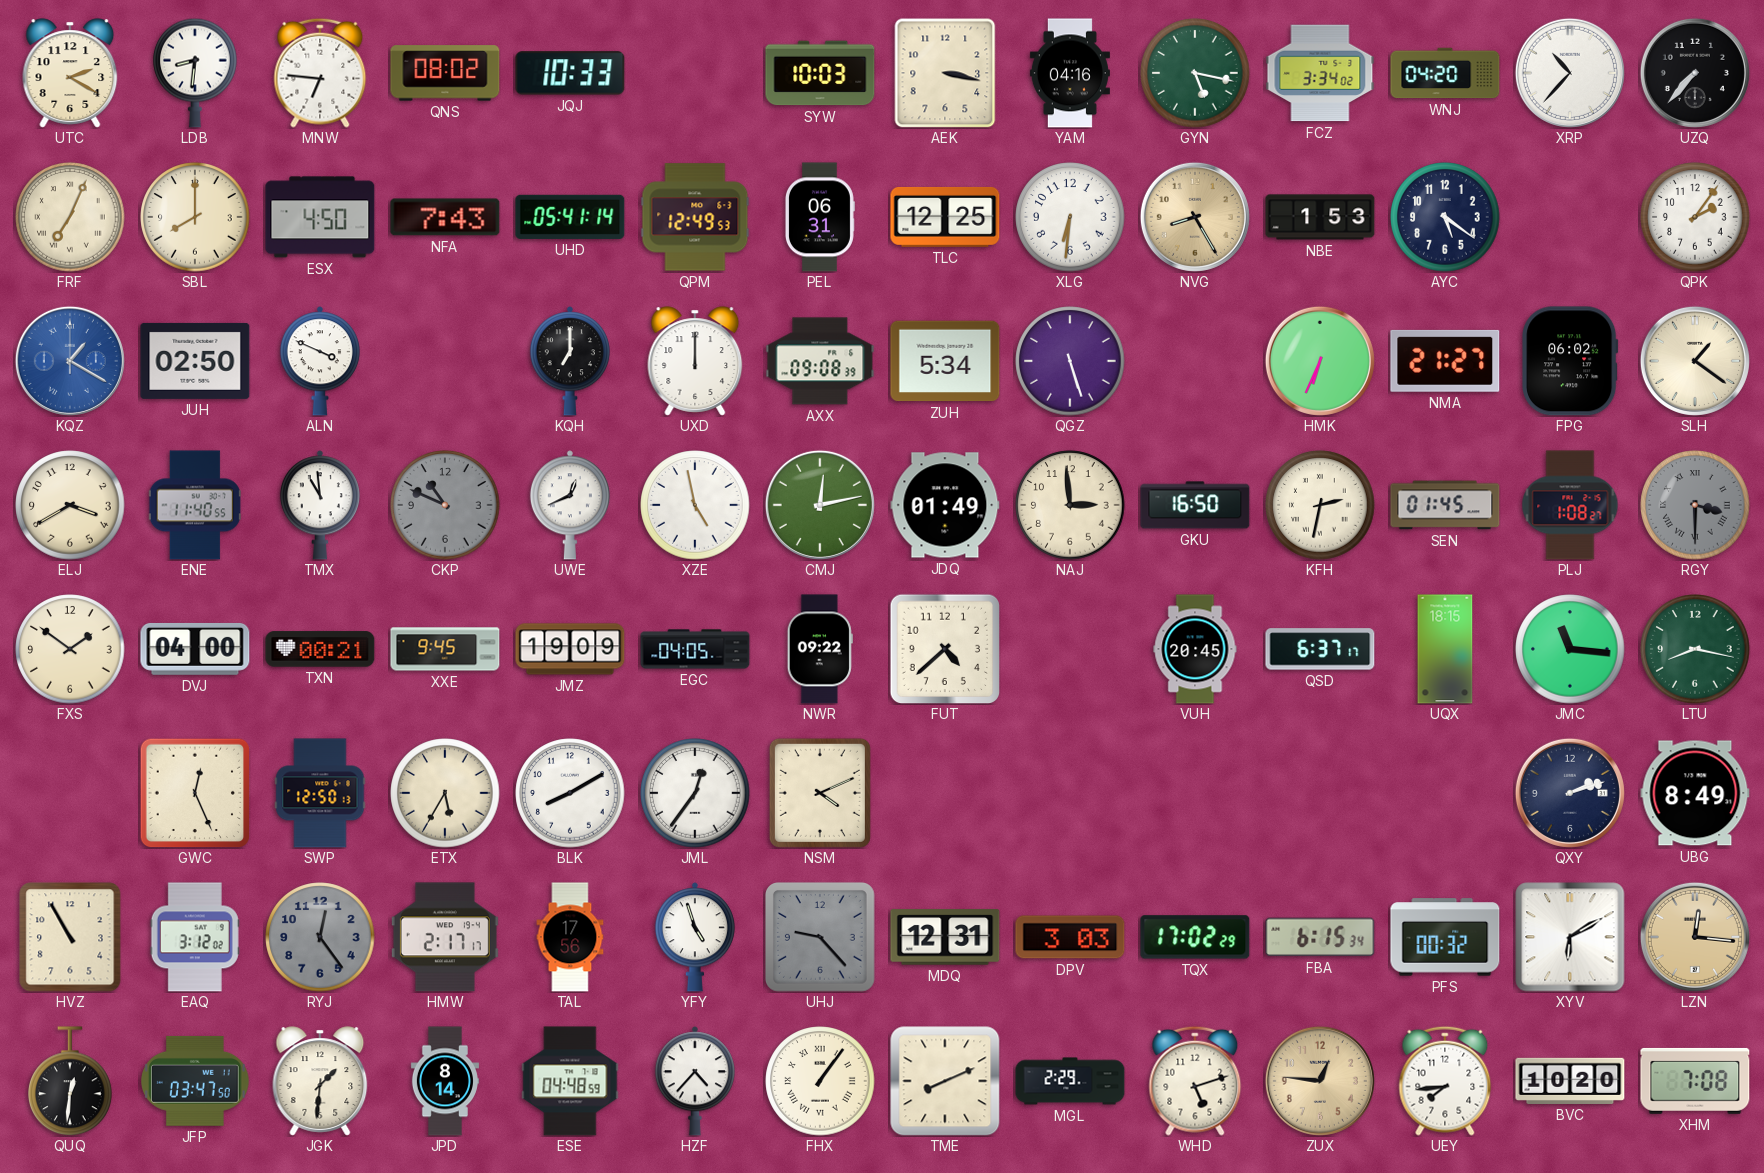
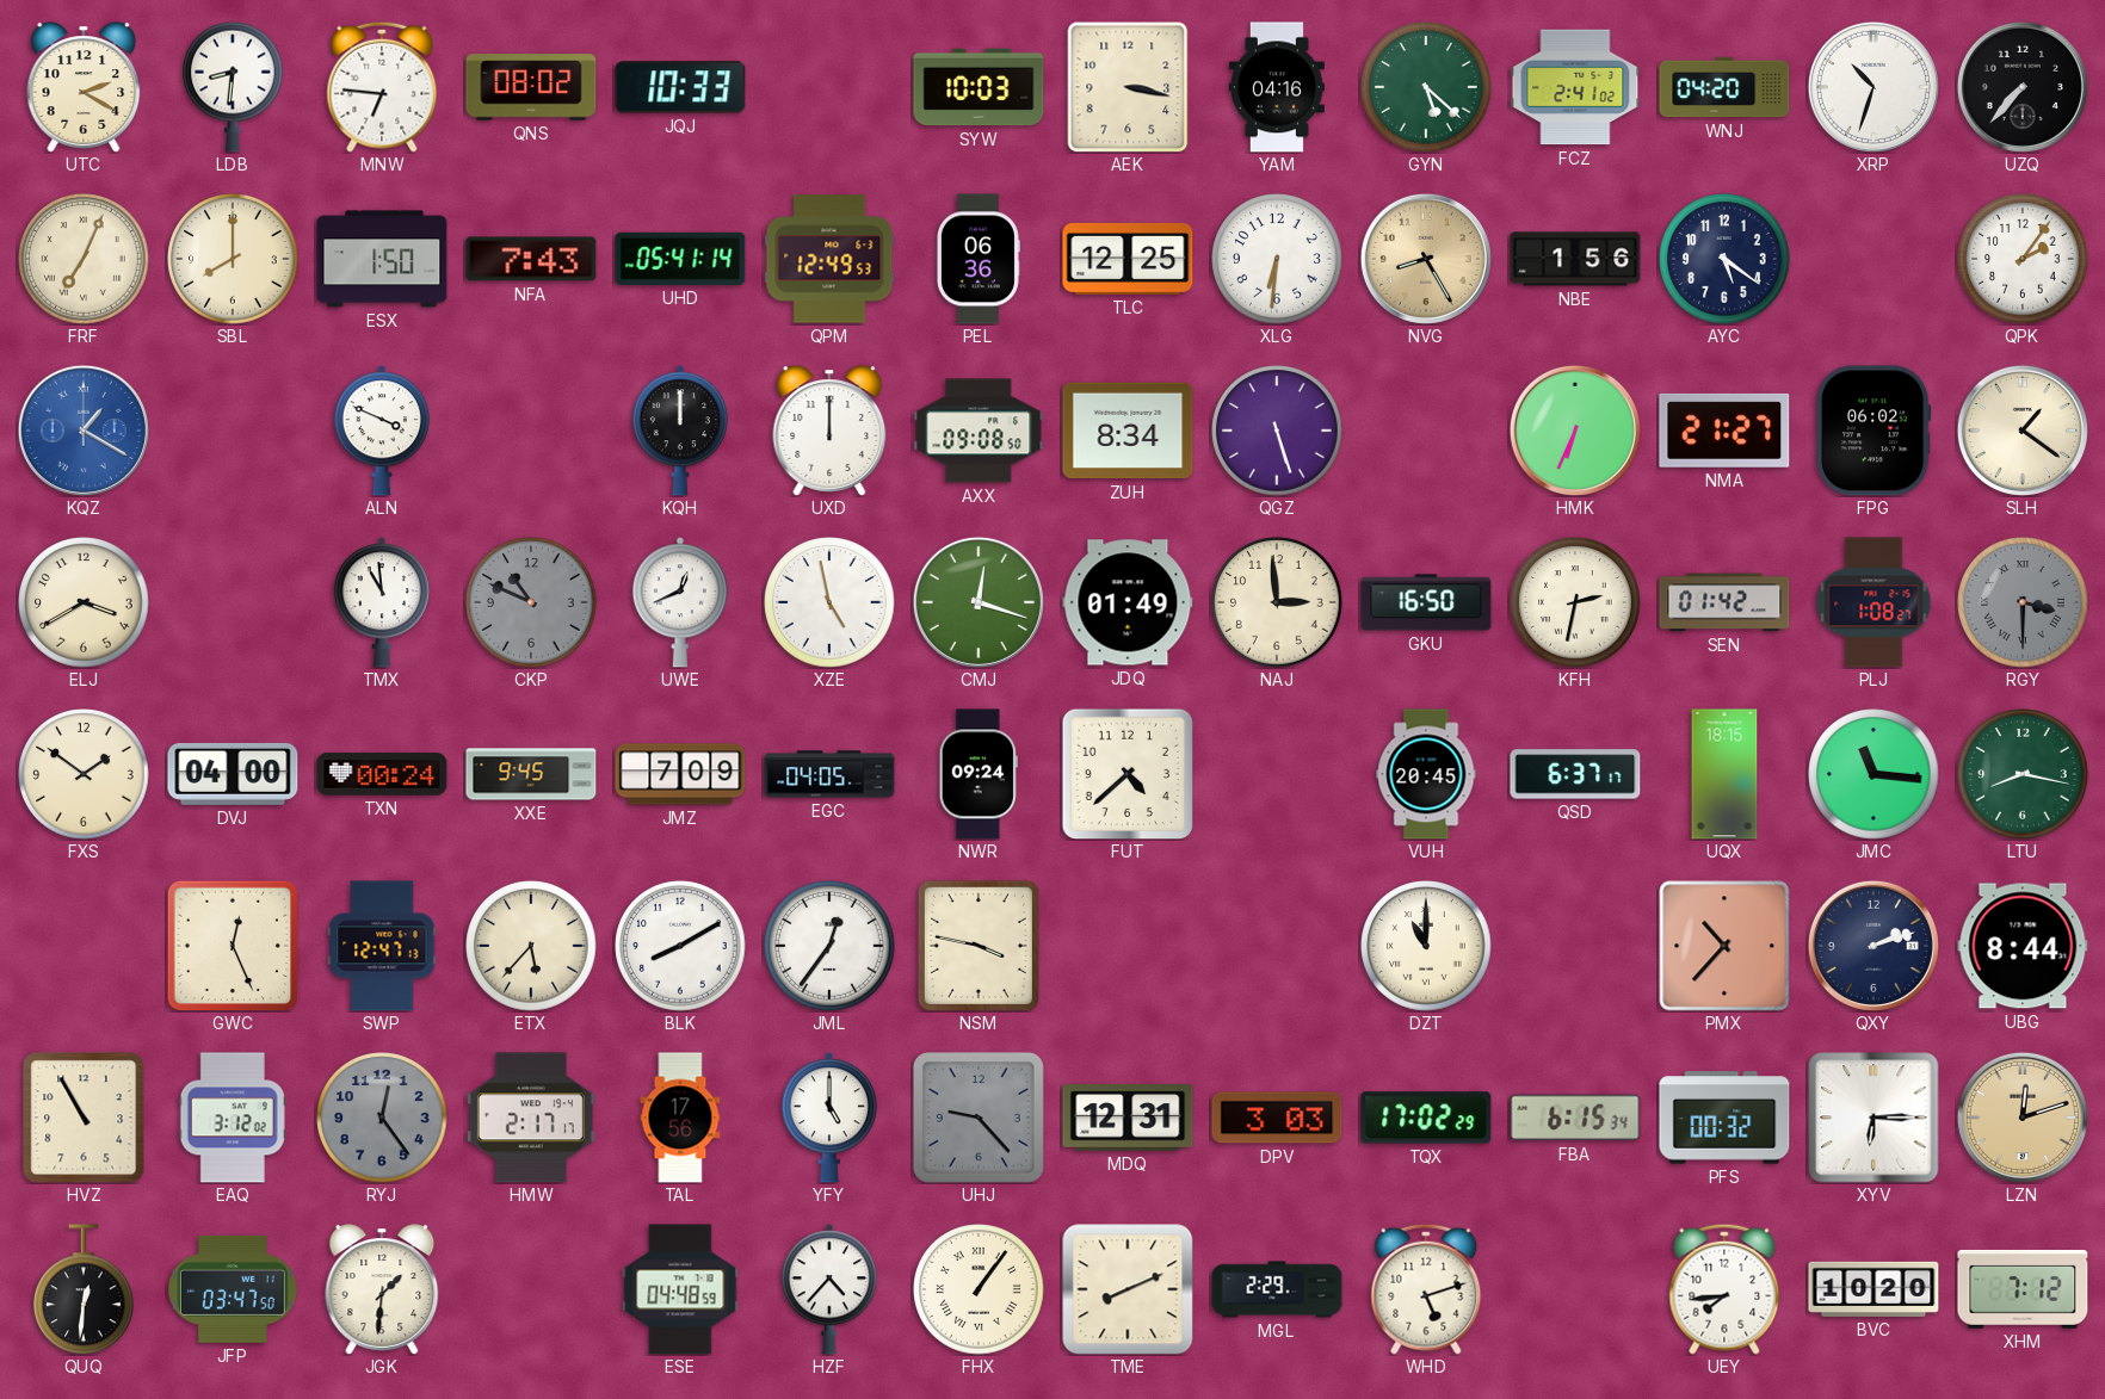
GYN: 5:17 -> 5:22 (1426, 87)
FCZ: 3:34 -> 2:41 (1575, 87)
XRP: 10:37 -> 10:33 (1873, 87)
ESX: 4:50 -> 1:50 (382, 259)
PEL: 06:31 -> 06:36 (977, 259)
NBE: 1:53 -> 1:56 (1575, 259)
JUH: 02:50 -> none (195, 361)
KQH: 7:00 -> 12:00 (680, 431)
AXX: 09:08:39 -> 09:08:50 (979, 431)
ZUH: 5:34 -> 8:34 (1128, 431)
ENE: 11:40 -> none (195, 505)
CMJ: 12:13 -> 12:18 (979, 602)
SEN: 01:45 -> 01:42 (1724, 602)
TXN: 00:21 -> 00:24 (382, 774)
JMZ: 19:09 -> 7:09 (680, 774)
NWR: 09:22 -> 09:24 (979, 774)
SWP: 12:50 -> 12:47 (382, 946)
ETX: 5:35 -> 5:37 (531, 946)
NSM: 4:11 -> 3:47 (979, 946)
DZT: none -> 11:00 (1426, 946)
PMX: none -> 10:37 (1724, 946)
UBG: 8:49 -> 8:44 (2023, 946)
YFY: 4:57 -> 5:00 (829, 1118)
XYV: 6:10 -> 6:15 (1873, 1118)
LZN: 12:16 -> 12:12 (2023, 1118)
JPD: 8:14 -> none (445, 1081)
ZUX: 12:46 -> none (1320, 1081)
XHM: 7:08 -> 7:12 (2023, 1289)
